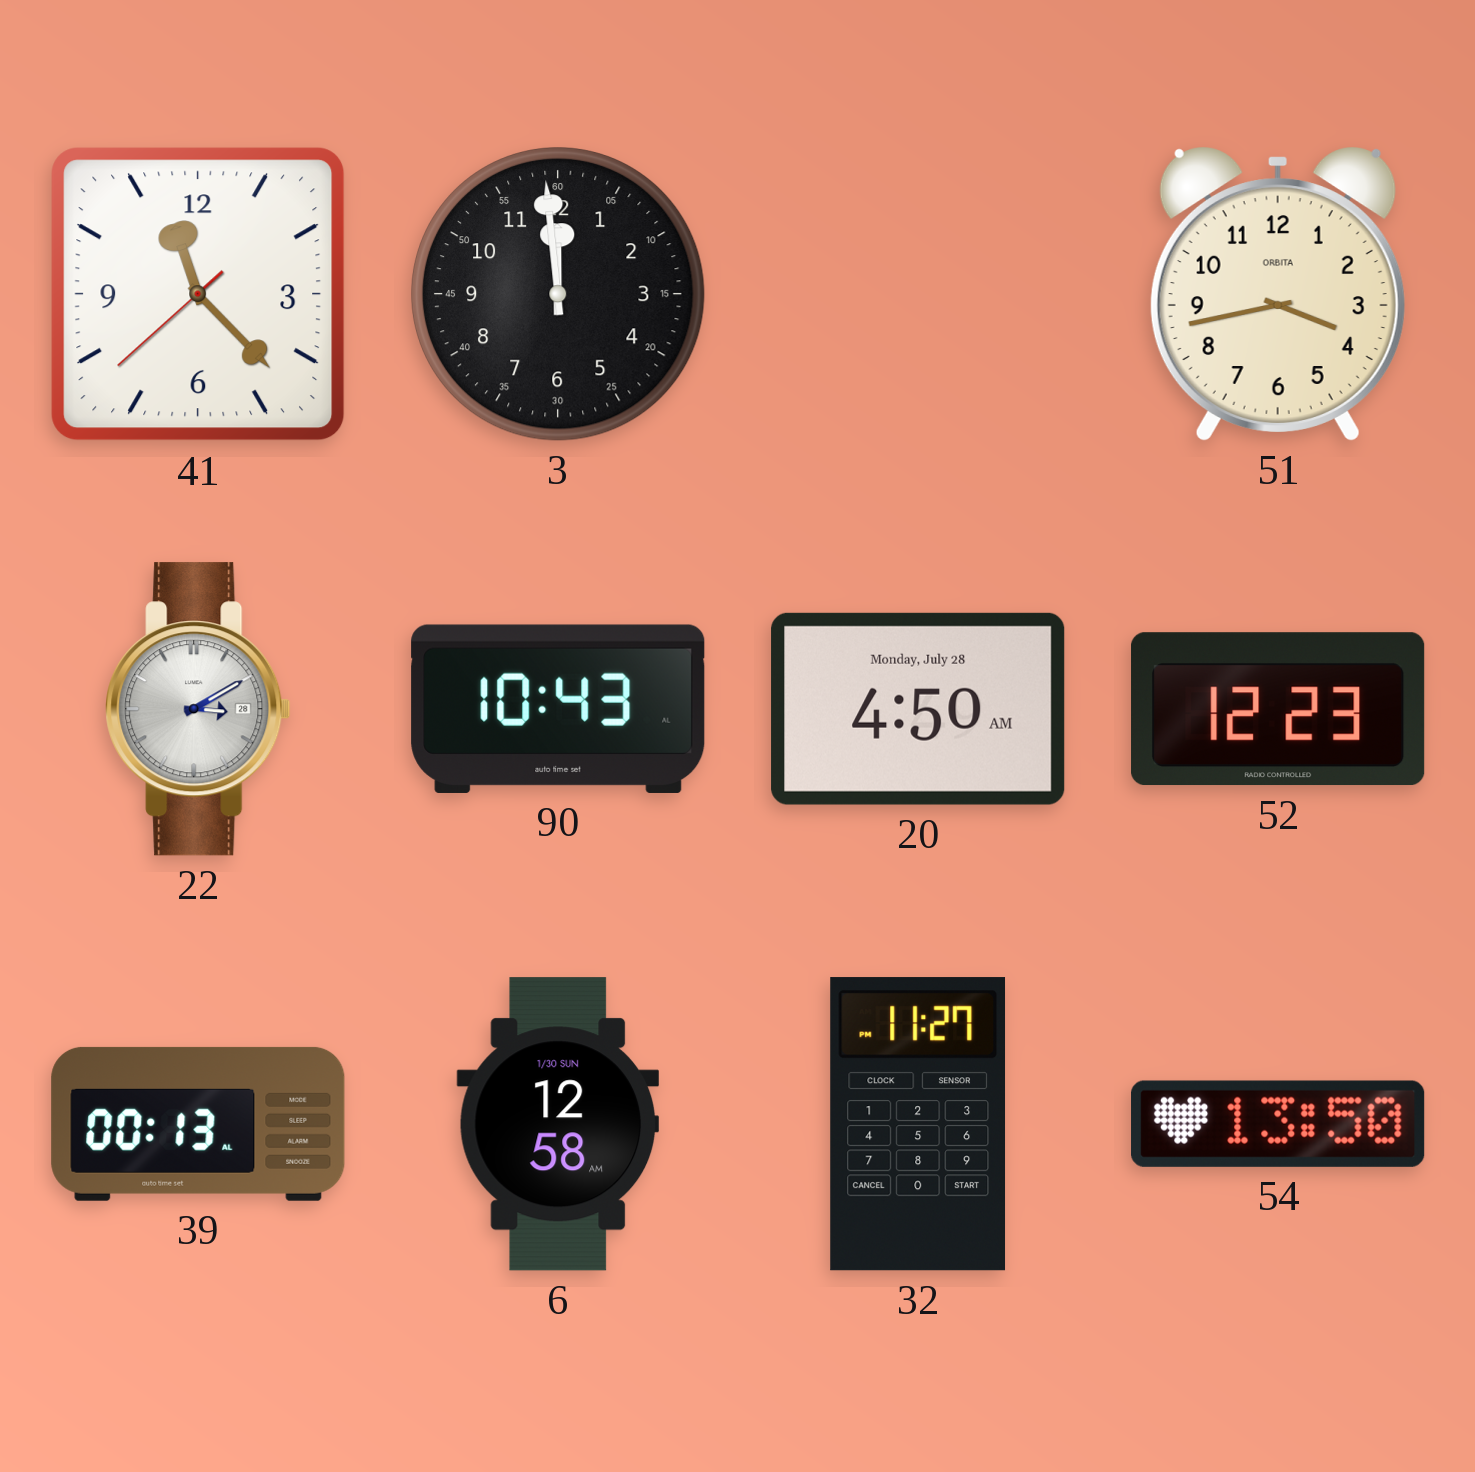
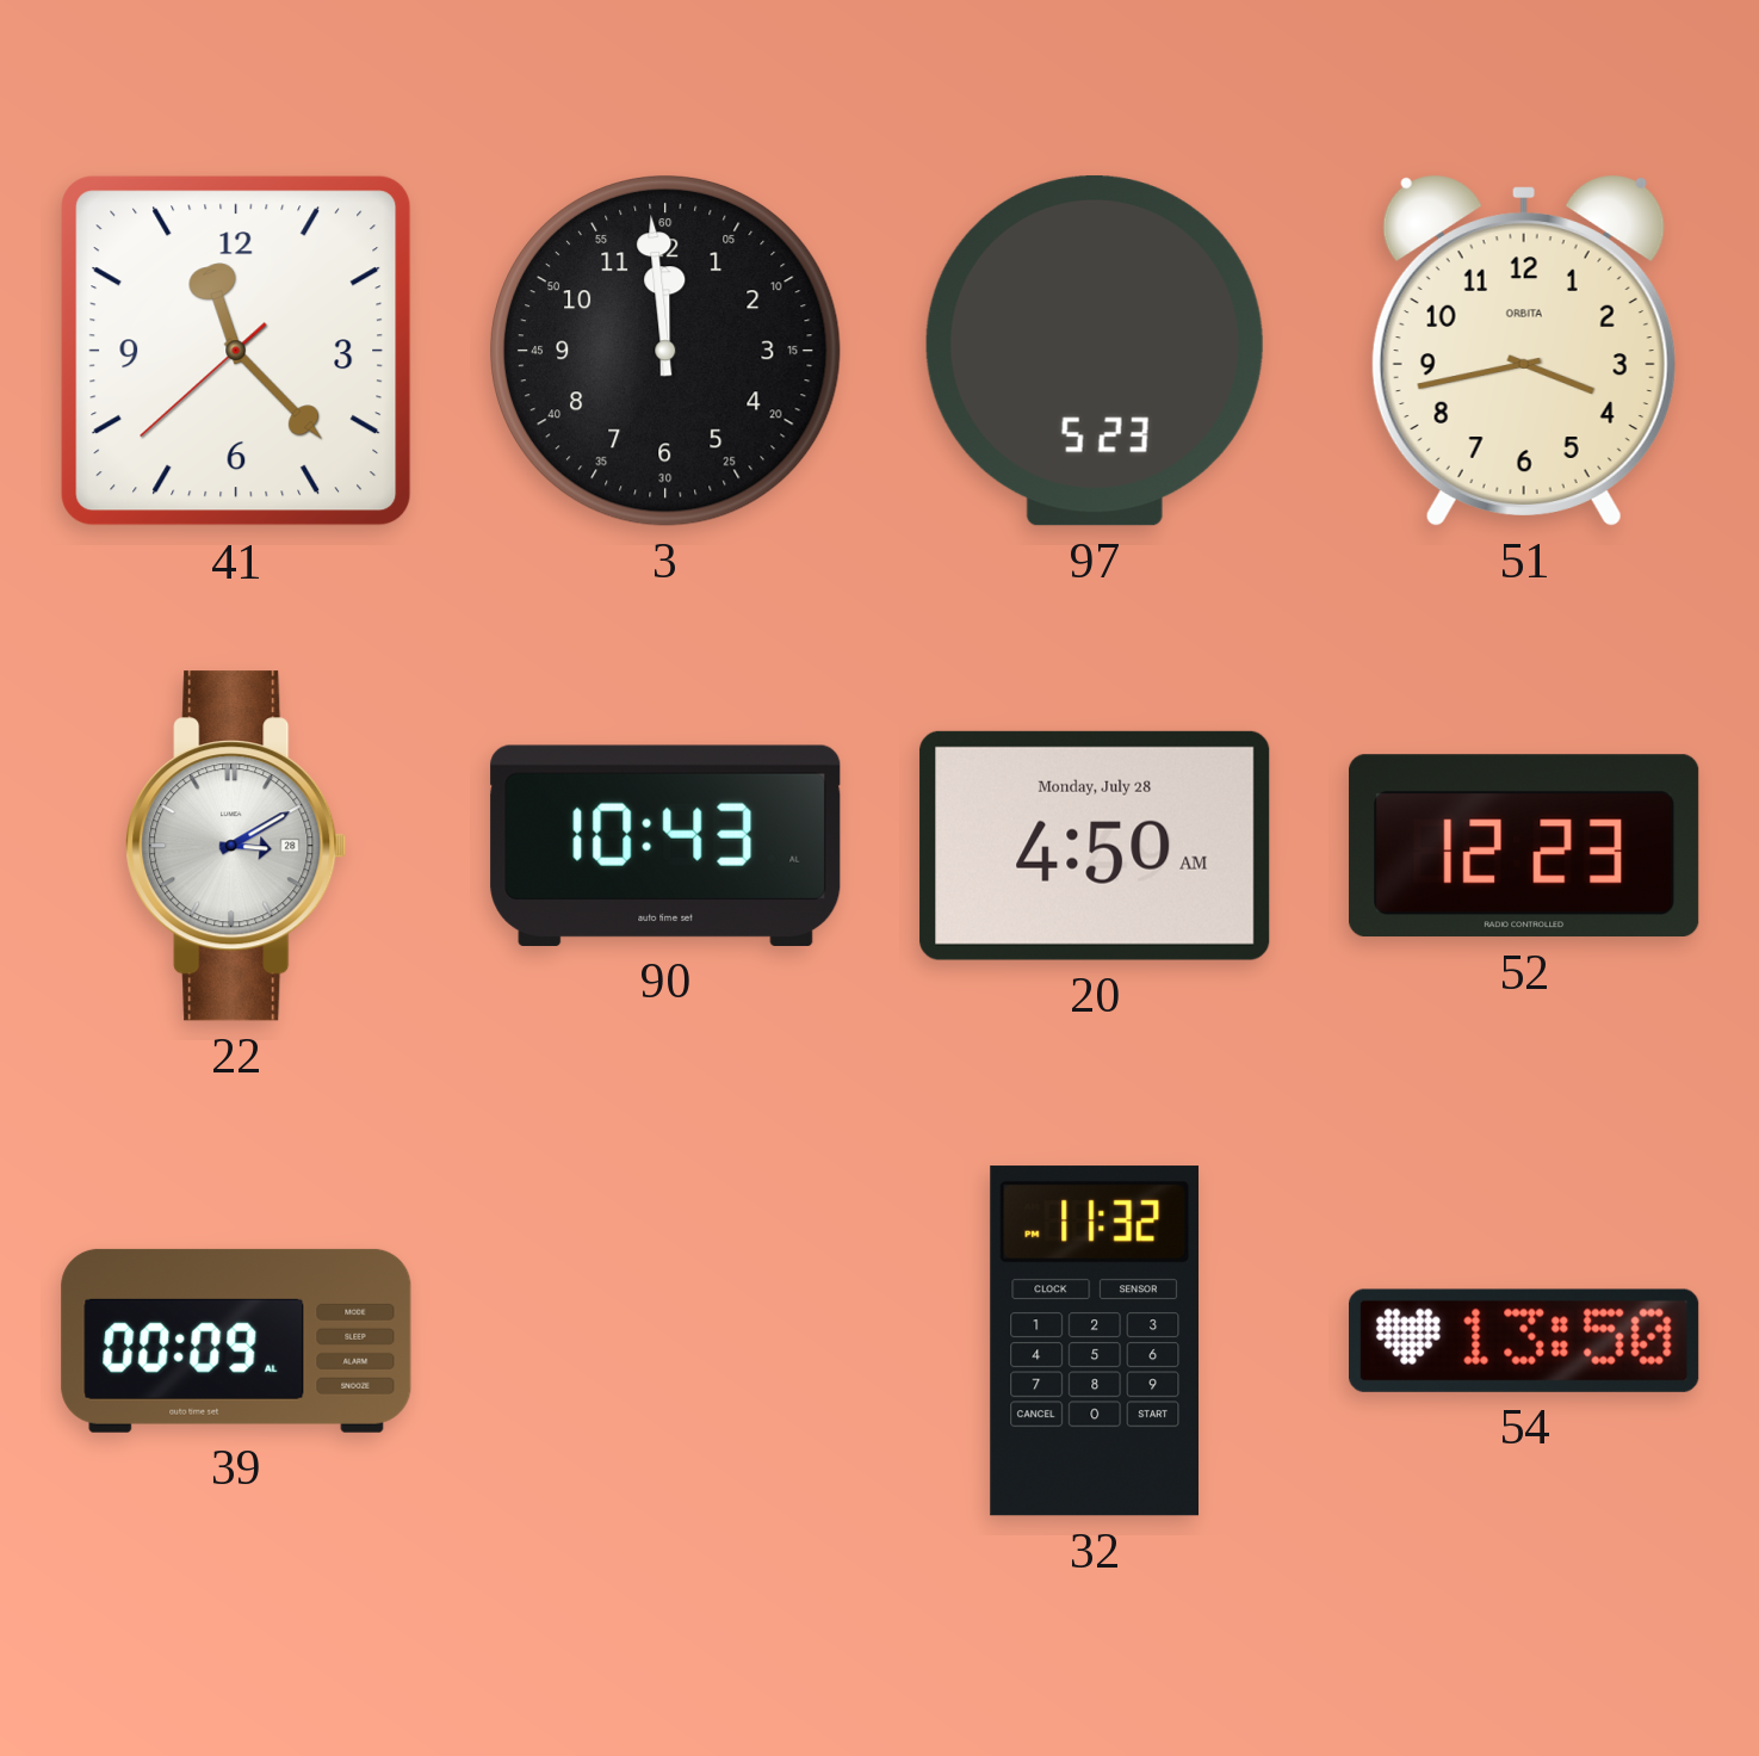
97: none -> 5:23 (1095, 351)
39: 00:13 -> 00:09 (236, 1341)
6: 12:58 -> none (557, 1124)
32: 11:27 -> 11:32 (1095, 1341)
